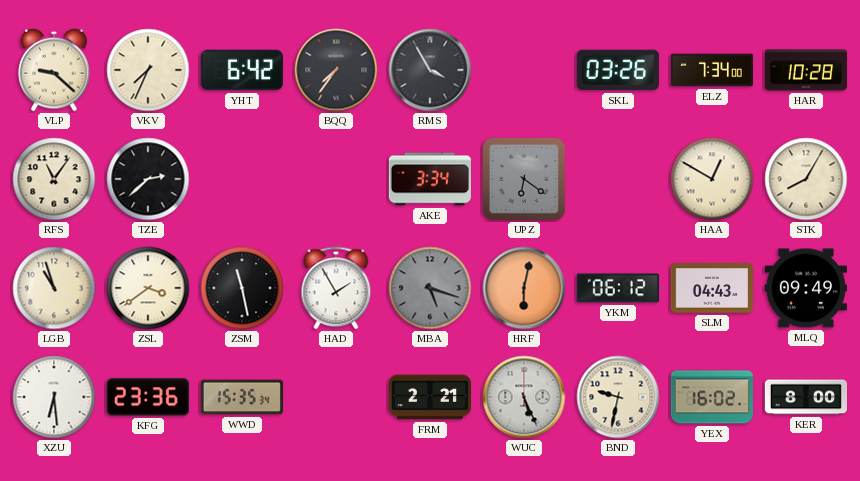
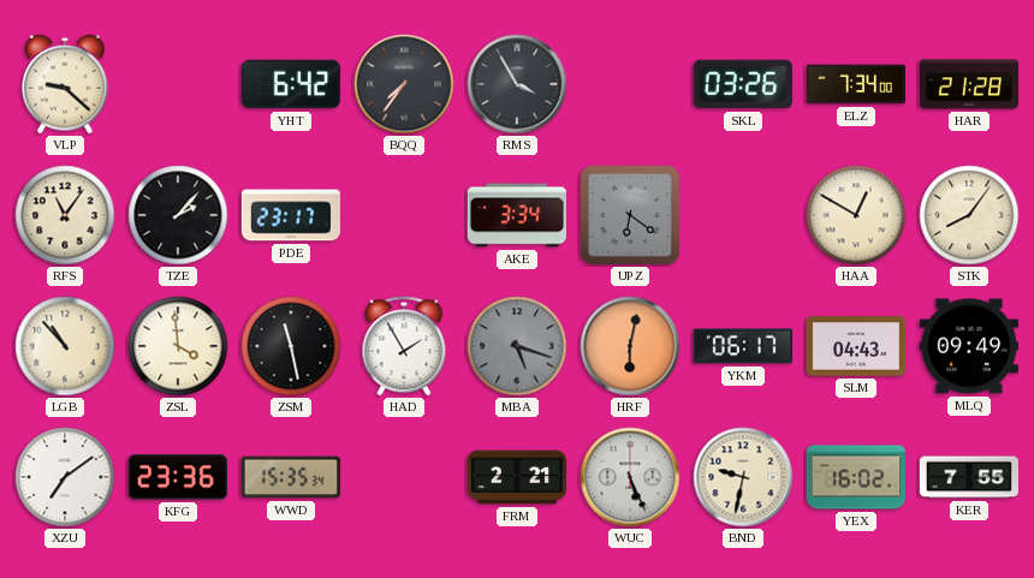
VKV: 7:34 -> none (148, 70)
HAR: 10:28 -> 21:28 (969, 84)
TZE: 2:38 -> 2:07 (178, 215)
PDE: none -> 23:17 (291, 215)
STK: 8:05 -> 8:06 (969, 215)
LGB: 10:57 -> 10:53 (65, 346)
ZSL: 3:39 -> 3:59 (178, 346)
YKM: 06:12 -> 06:17 (743, 346)
XZU: 6:29 -> 7:09 (65, 477)
KER: 8:00 -> 7:55 (968, 477)
